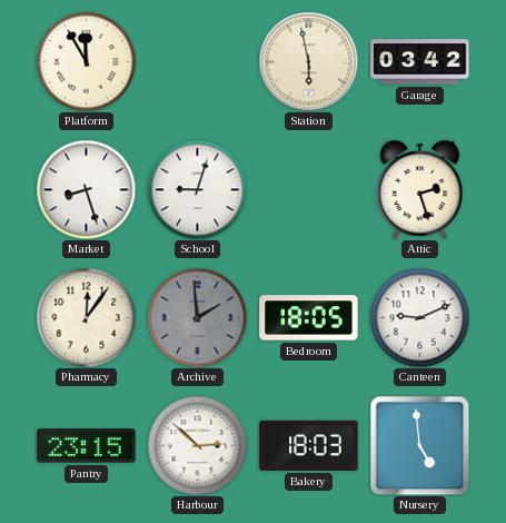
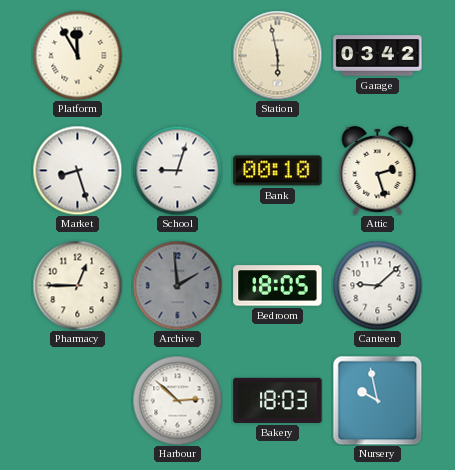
Bank: none -> 00:10 (278, 171)
Pharmacy: 12:06 -> 12:45 (77, 285)
Canteen: 9:11 -> 9:08 (377, 285)
Pantry: 23:15 -> none (87, 446)
Nursery: 4:59 -> 9:58 (377, 400)
